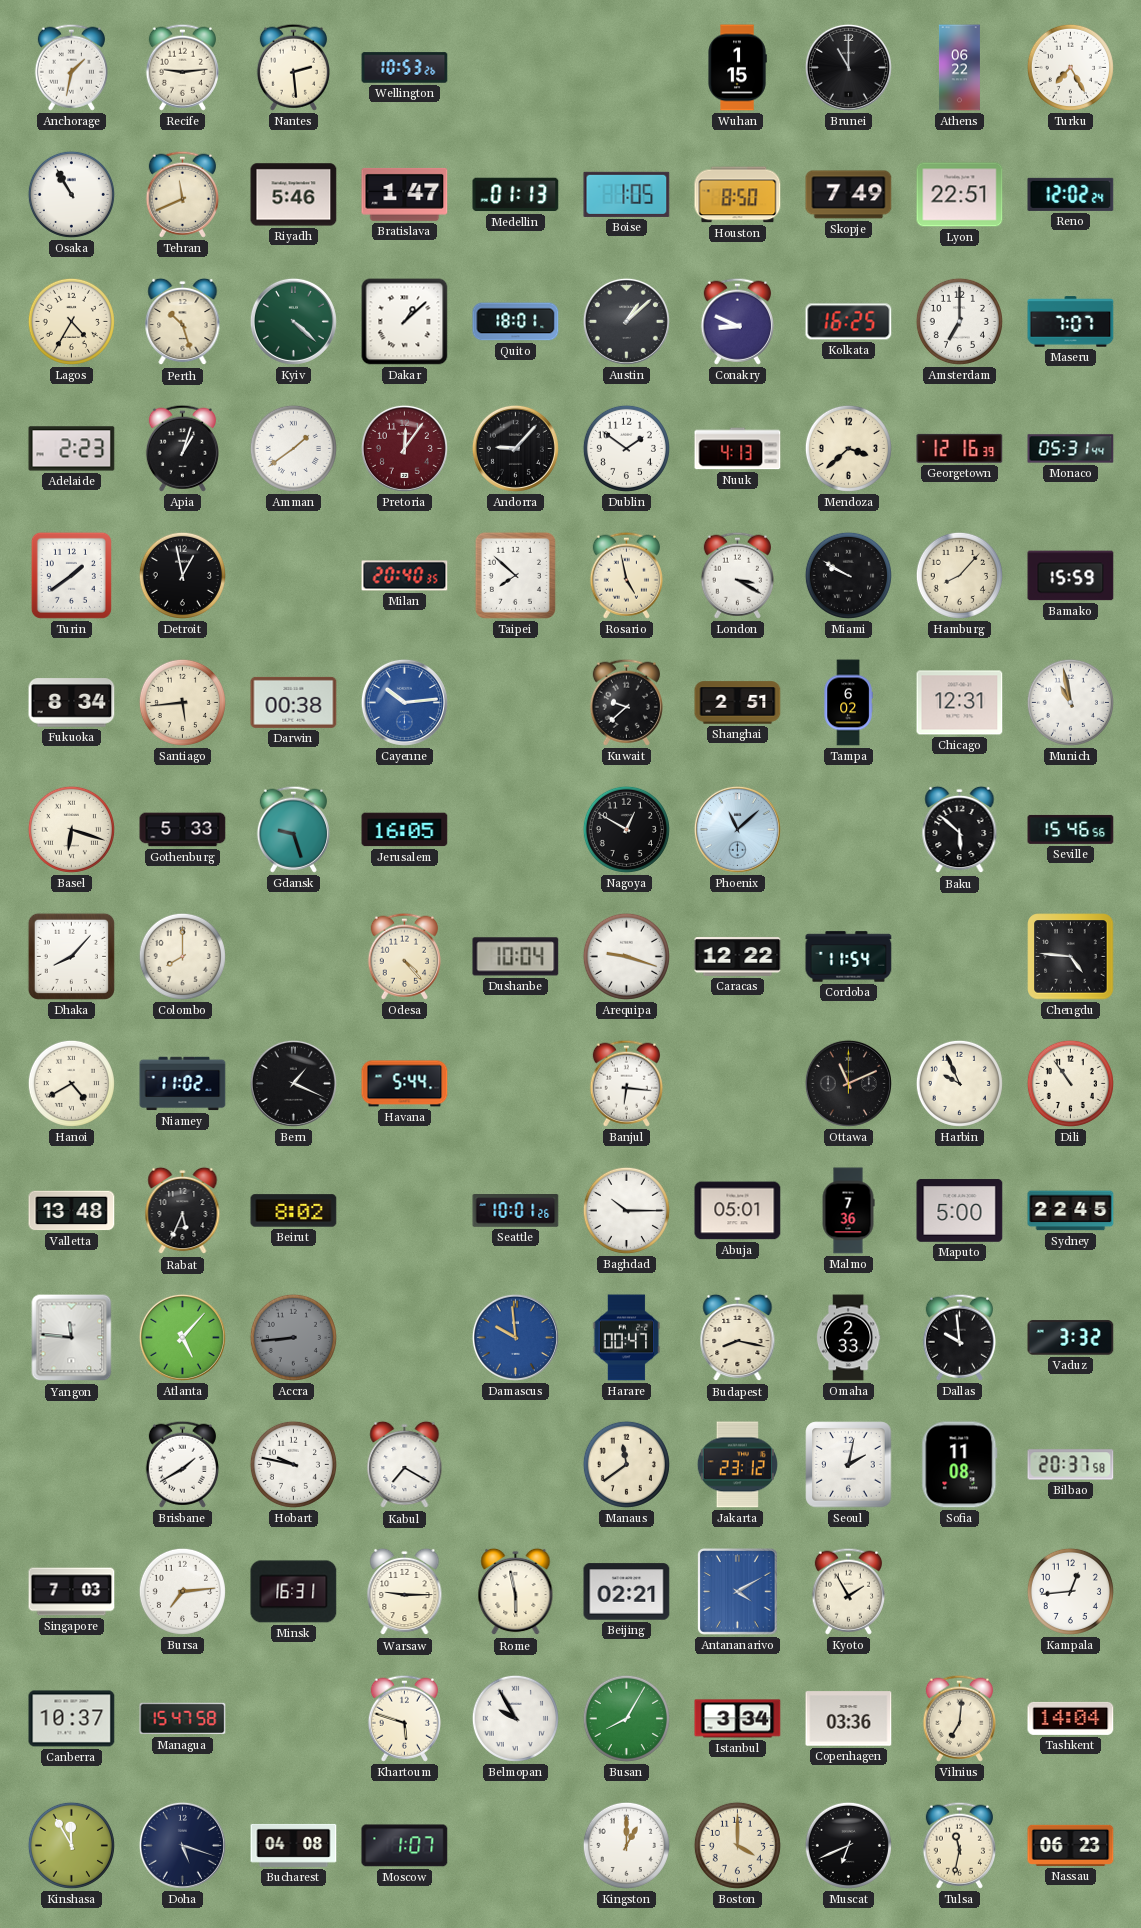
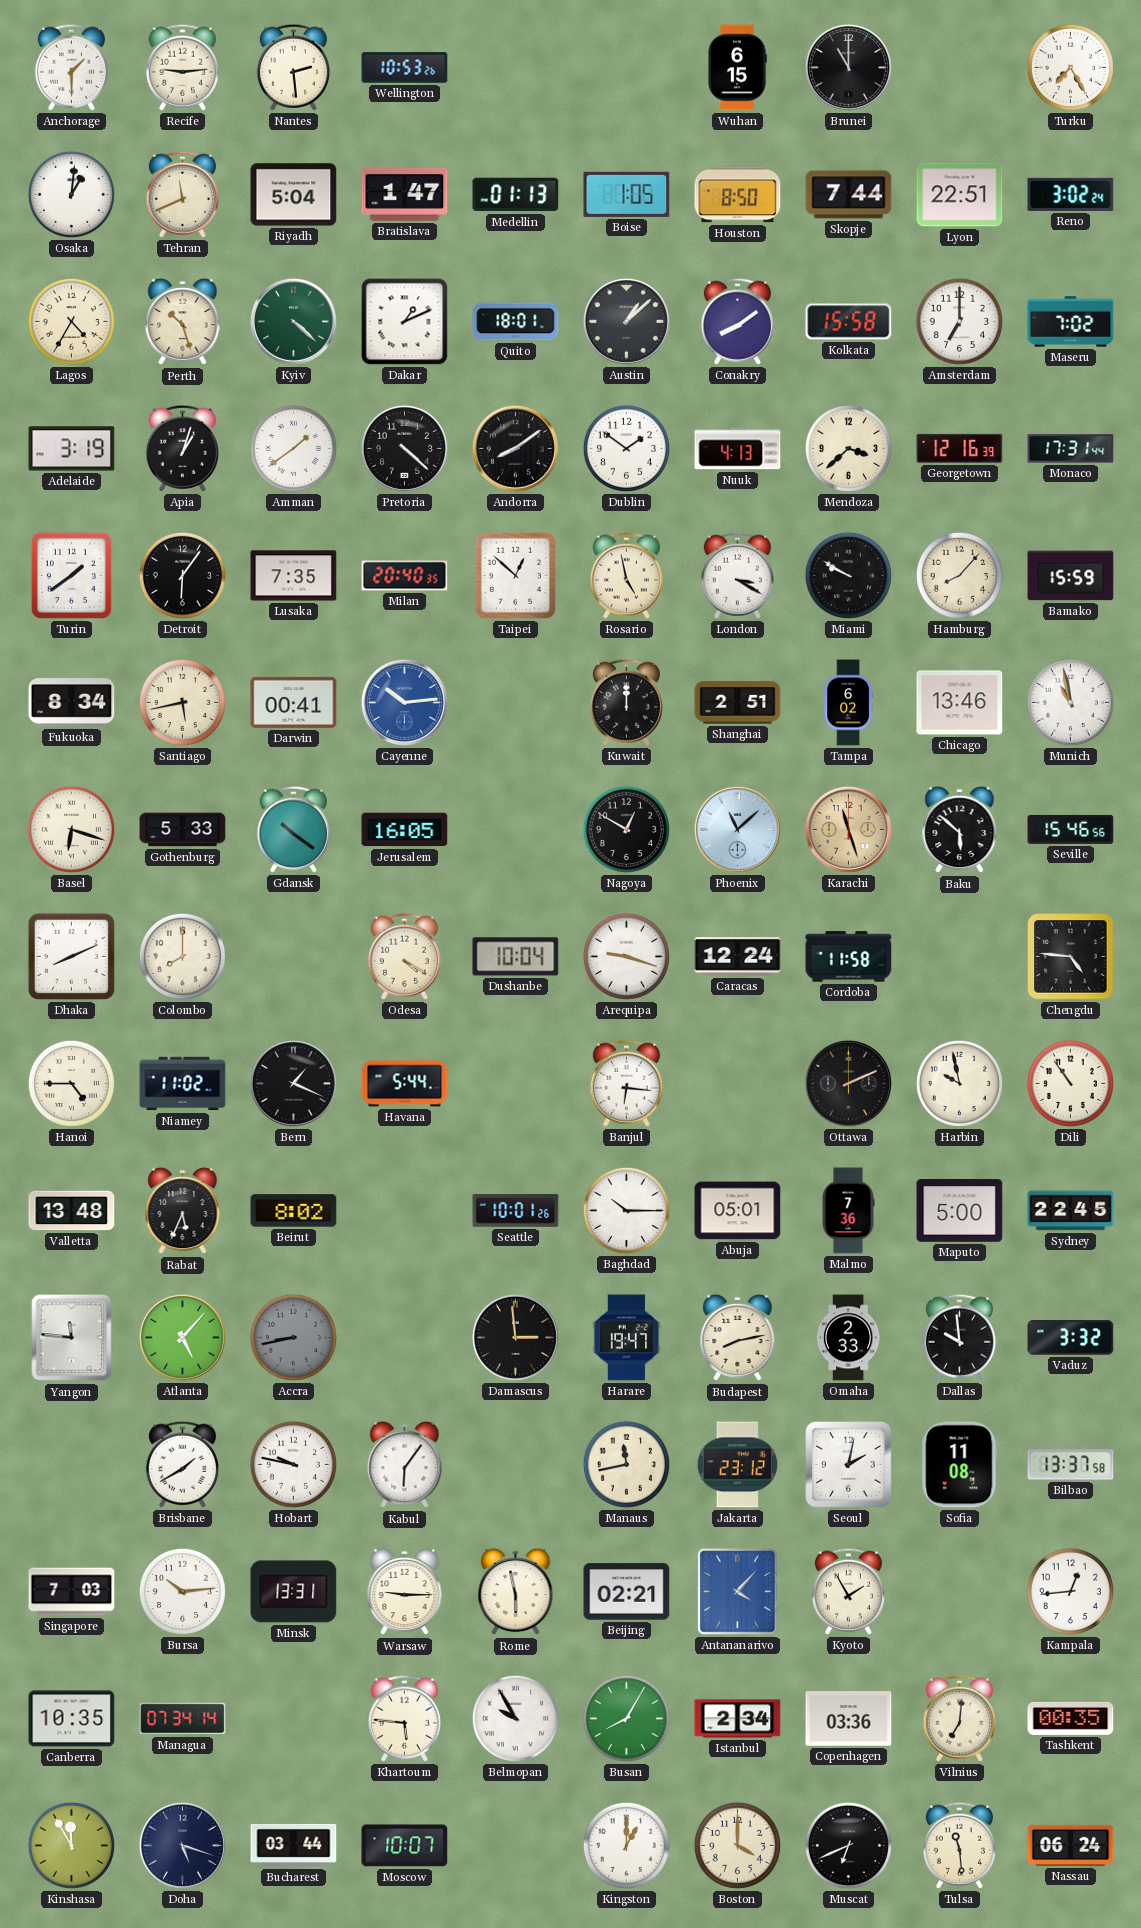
Anchorage: 1:32 -> 1:30 (71, 67)
Wuhan: 1:15 -> 6:15 (737, 68)
Athens: 06:22 -> none (959, 68)
Osaka: 10:55 -> 1:01 (71, 194)
Riyadh: 5:46 -> 5:04 (294, 195)
Skopje: 7:49 -> 7:44 (849, 195)
Reno: 12:02 -> 3:02 (1071, 194)
Dakar: 1:08 -> 1:11 (405, 322)
Conakry: 8:49 -> 8:09 (737, 321)
Kolkata: 16:25 -> 15:58 (849, 322)
Maseru: 7:07 -> 7:02 (1071, 322)
Adelaide: 2:23 -> 3:19 (72, 449)
Pretoria: 12:06 -> 4:22 (404, 448)
Pretoria dial: burgundy -> black (404, 448)
Andorra: 9:07 -> 8:09 (515, 448)
Monaco: 05:31 -> 17:31 (1071, 449)
Detroit: 12:58 -> 6:06 (182, 575)
Lusaka: none -> 7:35 (294, 576)
Taipei: 7:52 -> 12:52 (515, 575)
Santiago: 5:44 -> 5:43 (182, 702)
Darwin: 00:38 -> 00:41 (294, 702)
Kuwait: 9:38 -> 12:00 (626, 702)
Chicago: 12:31 -> 13:46 (960, 703)
Gdansk: 9:27 -> 10:21 (293, 829)
Karachi: none -> 11:27 (848, 829)
Dhaka: 8:07 -> 8:11 (71, 956)
Odesa: 4:23 -> 4:20 (404, 956)
Caracas: 12:22 -> 12:24 (738, 957)
Cordoba: 11:54 -> 11:58 (849, 957)
Hanoi: 4:40 -> 4:45 (71, 1083)
Ottawa: 11:11 -> 2:11 (848, 1083)
Harbin: 9:56 -> 9:58 (959, 1083)
Accra: 8:44 -> 8:43 (293, 1337)
Damascus: 9:59 -> 2:59 (515, 1337)
Damascus dial: blue -> black (515, 1337)
Harare: 00:47 -> 19:47 (627, 1338)
Budapest: 8:17 -> 8:13 (738, 1338)
Kabul: 7:20 -> 6:06 (405, 1465)
Manaus: 11:39 -> 11:43 (626, 1464)
Bilbao: 20:37 -> 13:37 (1071, 1465)
Bursa: 7:14 -> 10:14 (182, 1591)
Minsk: 16:31 -> 13:31 (294, 1592)
Antananarivo: 4:10 -> 4:07 (738, 1592)
Canberra: 10:37 -> 10:35 (72, 1719)
Managua: 15:47 -> 07:34 (183, 1719)
Khartoum: 5:48 -> 5:46 (404, 1718)
Istanbul: 3:34 -> 2:34 (738, 1719)
Tashkent: 14:04 -> 00:35 (1071, 1718)
Bucharest: 04:08 -> 03:44 (294, 1845)
Moscow: 1:07 -> 10:07 (405, 1846)
Tulsa: 11:32 -> 11:29 (959, 1845)
Nassau: 06:23 -> 06:24 (1071, 1845)
